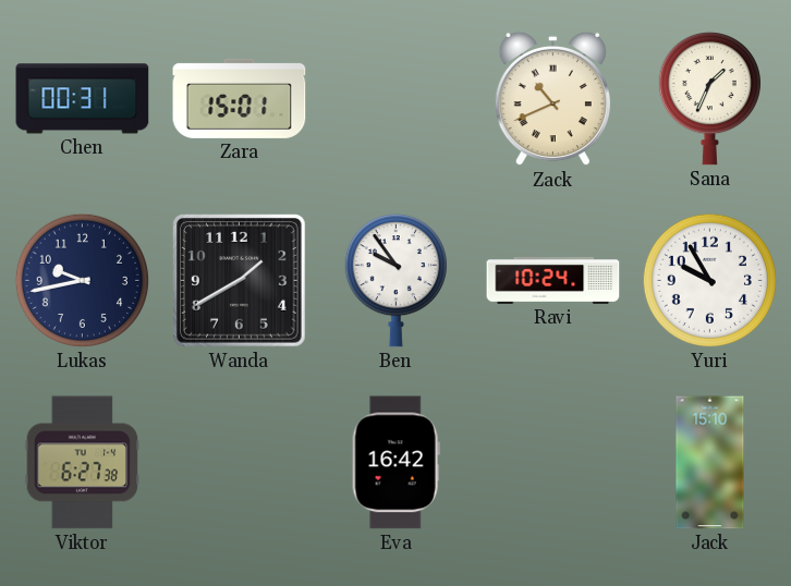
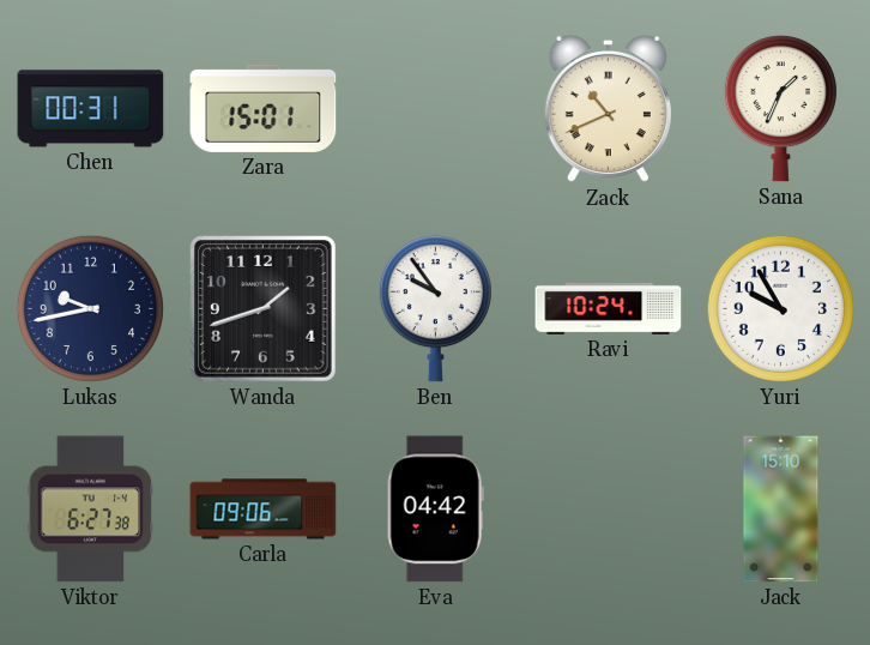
Wanda: 1:40 -> 1:42 (264, 309)
Carla: none -> 09:06 (264, 510)
Eva: 16:42 -> 04:42 (435, 510)
